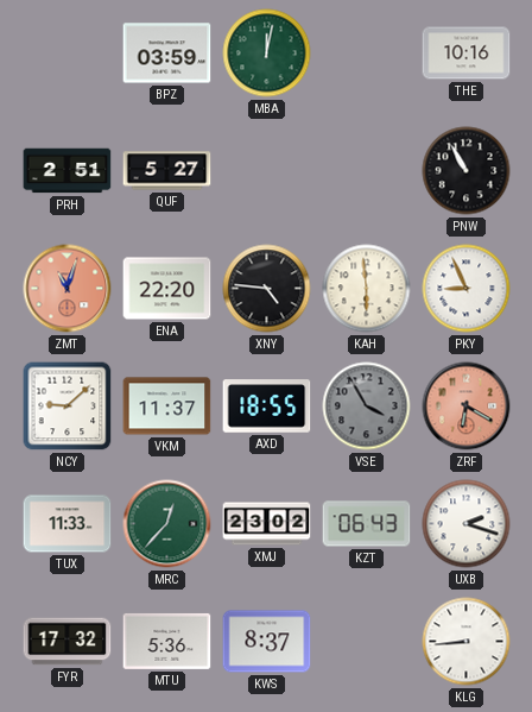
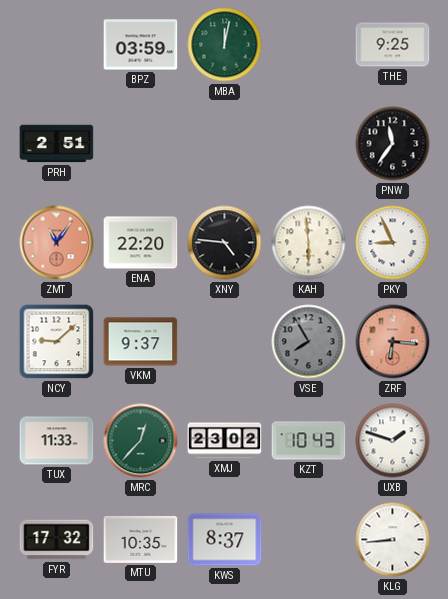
THE: 10:16 -> 9:25 (393, 45)
QUF: 5:27 -> none (167, 171)
PNW: 10:55 -> 11:36 (393, 144)
ZMT: 11:03 -> 11:06 (57, 243)
VKM: 11:37 -> 9:37 (141, 342)
AXD: 18:55 -> none (267, 407)
VSE: 3:55 -> 7:55 (309, 342)
ZRF: 6:20 -> 6:16 (393, 342)
KZT: 06:43 -> 10:43 (309, 441)
UXB: 2:18 -> 1:48 (393, 441)
MTU: 5:36 -> 10:35 (141, 539)
